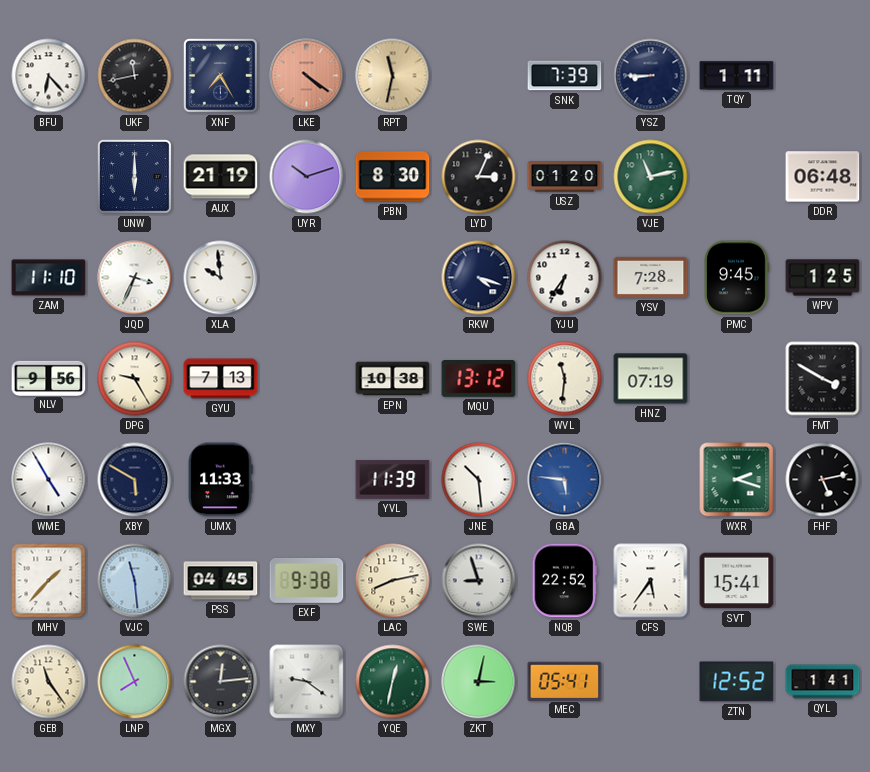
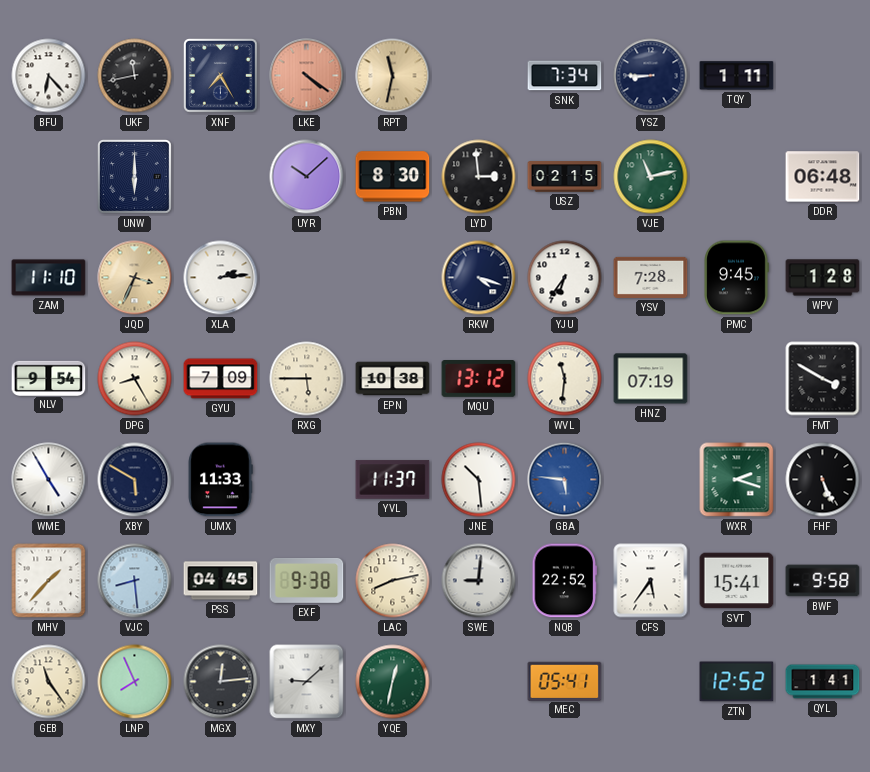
SNK: 7:39 -> 7:34 (565, 76)
AUX: 21:19 -> none (221, 177)
UYR: 10:12 -> 10:08 (307, 177)
LYD: 3:04 -> 2:59 (479, 177)
USZ: 01:20 -> 02:15 (565, 177)
JQD dial: white -> champagne (135, 278)
XLA: 9:59 -> 2:14 (221, 278)
WPV: 1:25 -> 1:28 (823, 278)
NLV: 9:56 -> 9:54 (49, 378)
DPG: 9:25 -> 8:25 (135, 379)
GYU: 7:13 -> 7:09 (221, 379)
RXG: none -> 5:45 (307, 379)
YVL: 11:39 -> 11:37 (393, 480)
FHF: 5:13 -> 5:26 (823, 480)
VJC: 11:29 -> 8:29 (135, 581)
SWE: 8:57 -> 9:01 (479, 581)
BWF: none -> 9:58 (823, 581)
MXY: 9:21 -> 9:08 (307, 682)
ZKT: 3:02 -> none (479, 682)
